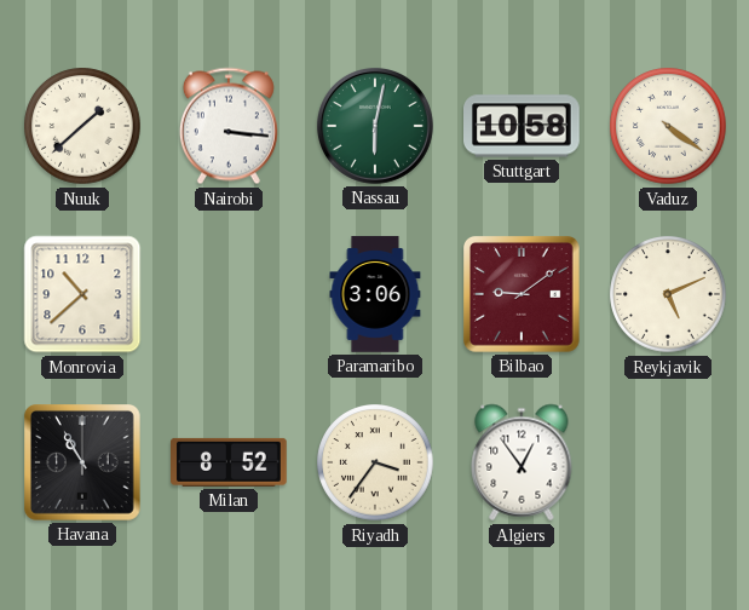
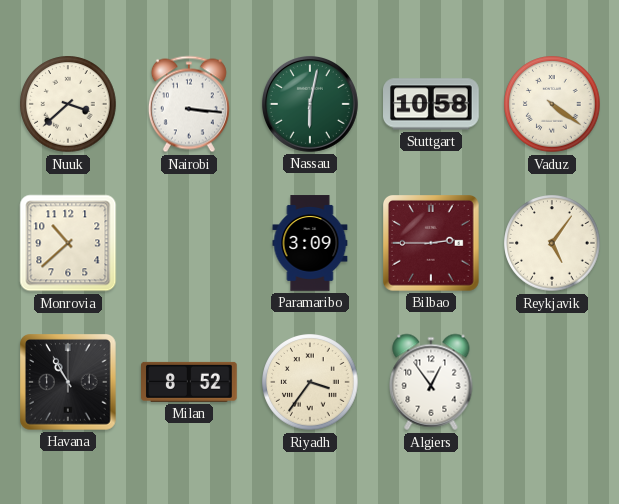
Nuuk: 1:38 -> 3:38 (68, 104)
Paramaribo: 3:06 -> 3:09 (310, 243)
Bilbao: 9:09 -> 2:45 (432, 244)
Reykjavik: 5:11 -> 5:06 (552, 243)
